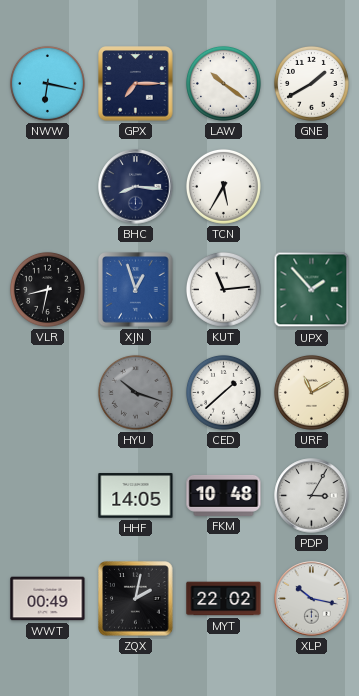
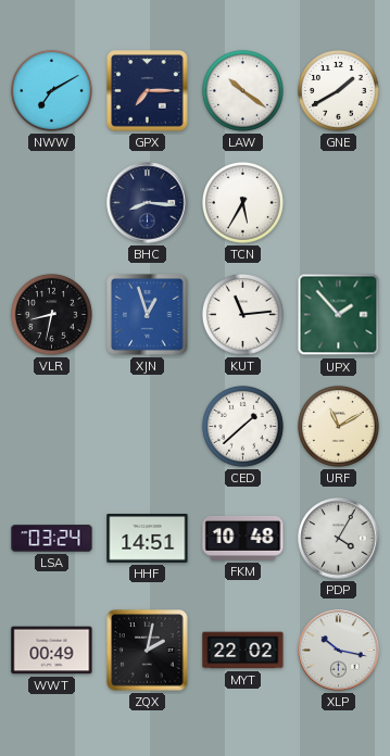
NWW: 6:17 -> 7:10 (51, 90)
HYU: 10:18 -> none (135, 392)
LSA: none -> 03:24 (52, 539)
HHF: 14:05 -> 14:51 (148, 539)
PDP: 3:05 -> 4:05 (339, 539)
